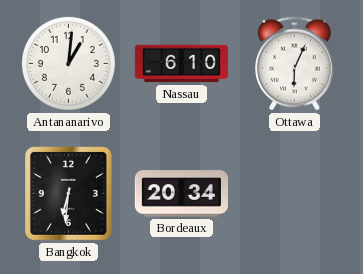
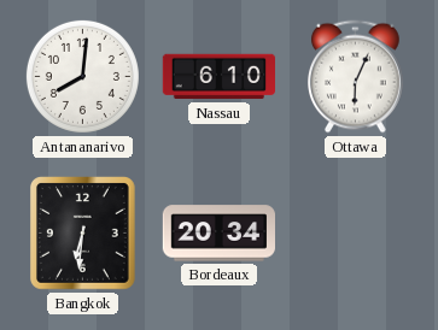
Antananarivo: 1:01 -> 8:01 (82, 76)
